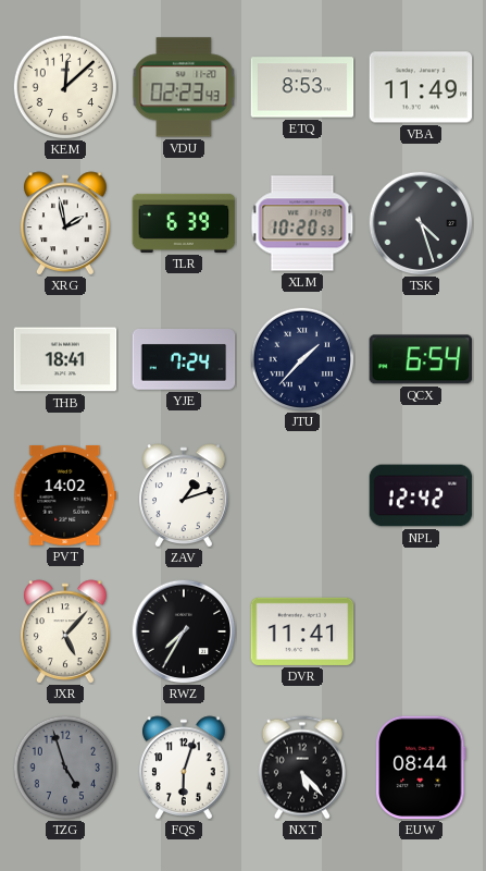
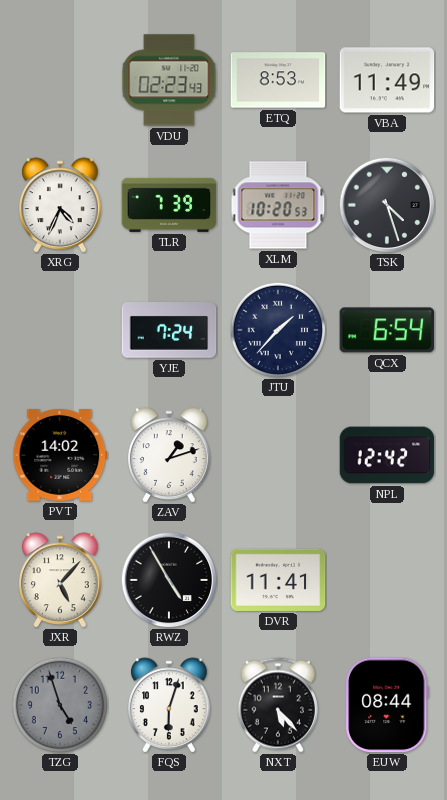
KEM: 12:08 -> none (65, 87)
XRG: 1:58 -> 4:34 (60, 205)
TLR: 6:39 -> 7:39 (169, 205)
THB: 18:41 -> none (65, 359)
RWZ: 7:35 -> 4:55 (169, 580)
